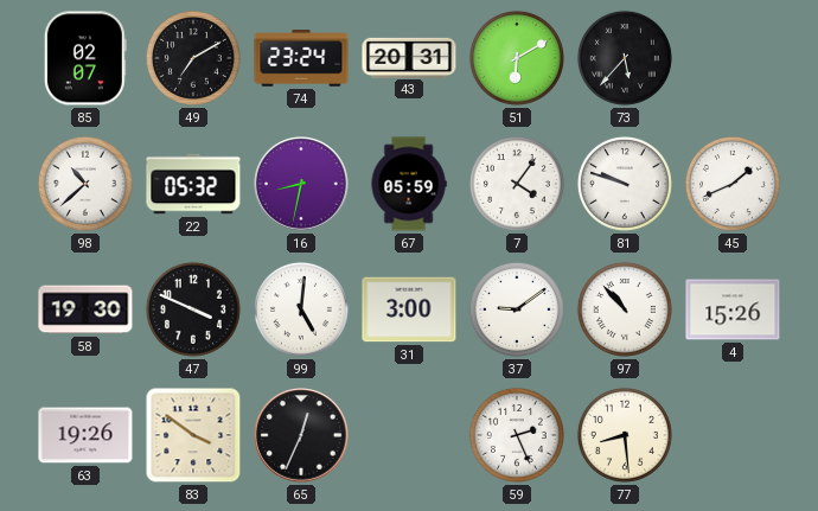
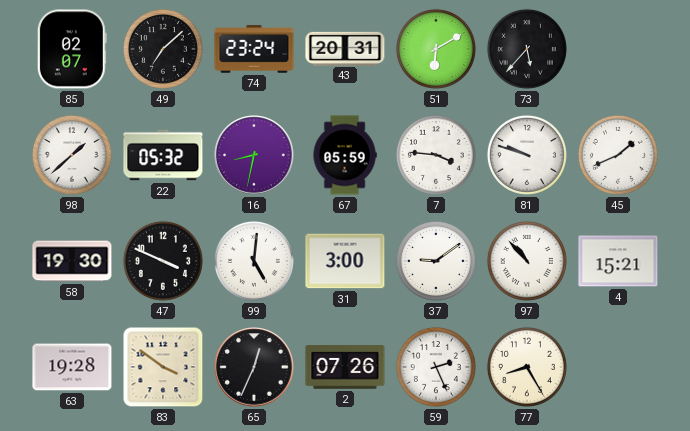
49: 7:10 -> 7:08 (163, 49)
98: 10:38 -> 1:38 (72, 155)
7: 4:06 -> 3:46 (436, 155)
4: 15:26 -> 15:21 (618, 261)
63: 19:26 -> 19:28 (72, 367)
2: none -> 07:26 (345, 367)
77: 8:29 -> 8:25 (527, 367)
